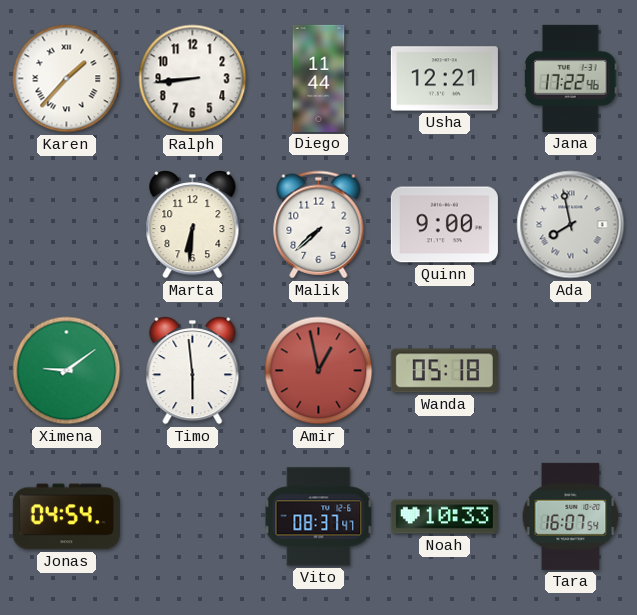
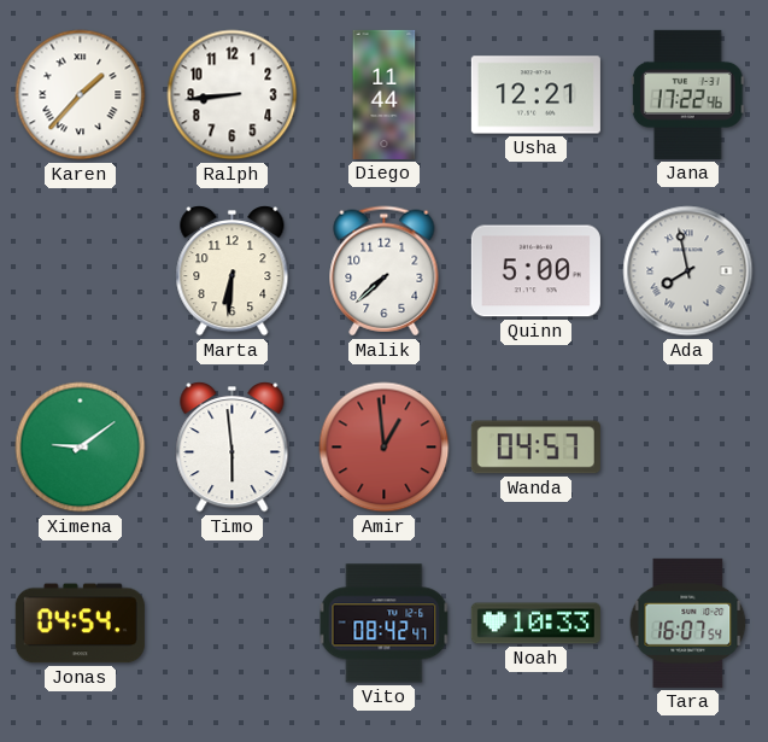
Quinn: 9:00 -> 5:00 (535, 271)
Amir: 12:58 -> 12:59 (385, 448)
Wanda: 05:18 -> 04:57 (535, 448)
Vito: 08:37 -> 08:42 (385, 624)
